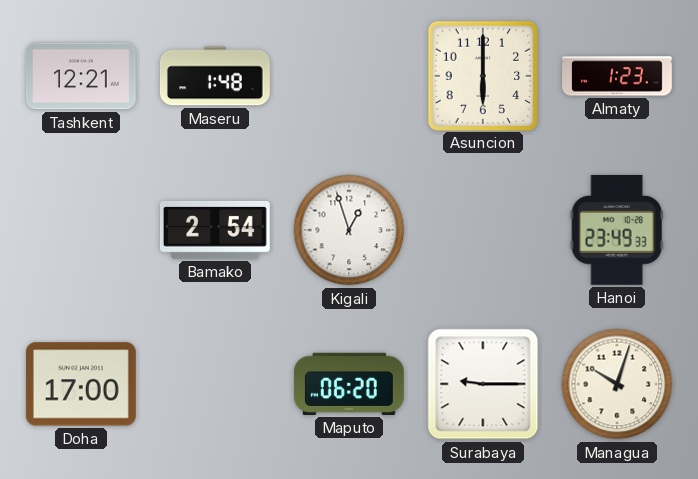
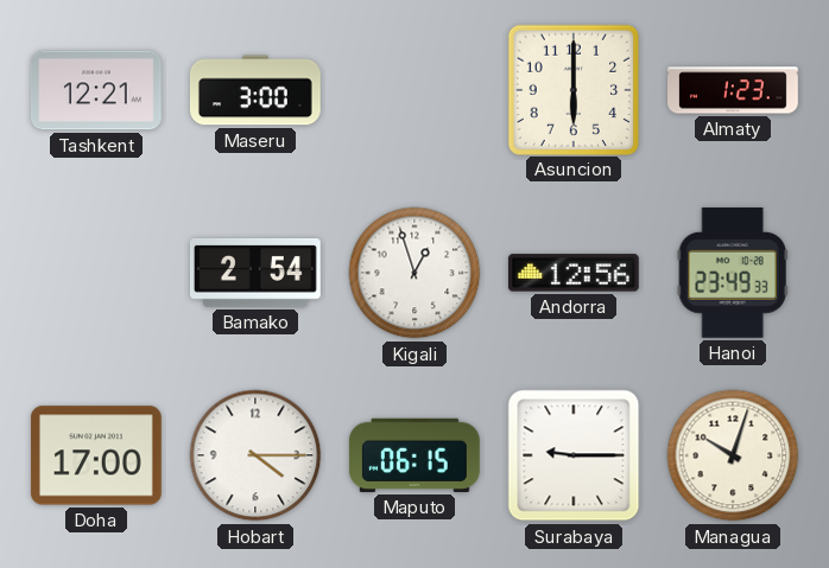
Maseru: 1:48 -> 3:00 (255, 90)
Andorra: none -> 12:56 (574, 273)
Hobart: none -> 4:15 (255, 455)
Maputo: 06:20 -> 06:15 (414, 455)
